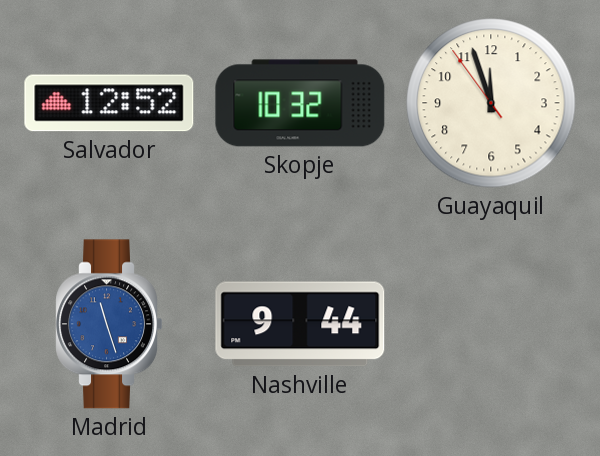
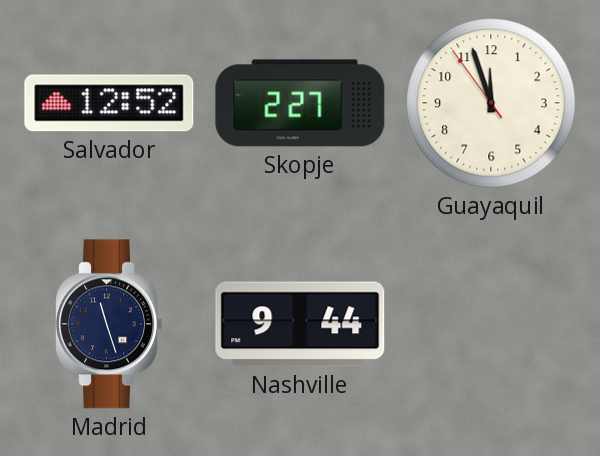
Skopje: 10:32 -> 2:27 (300, 103)
Madrid dial: blue -> navy (108, 324)
